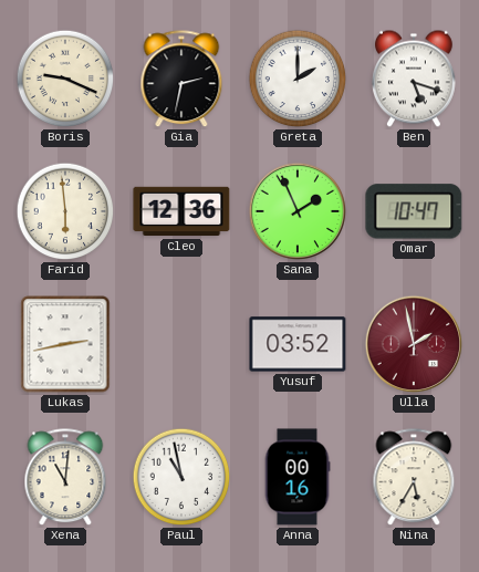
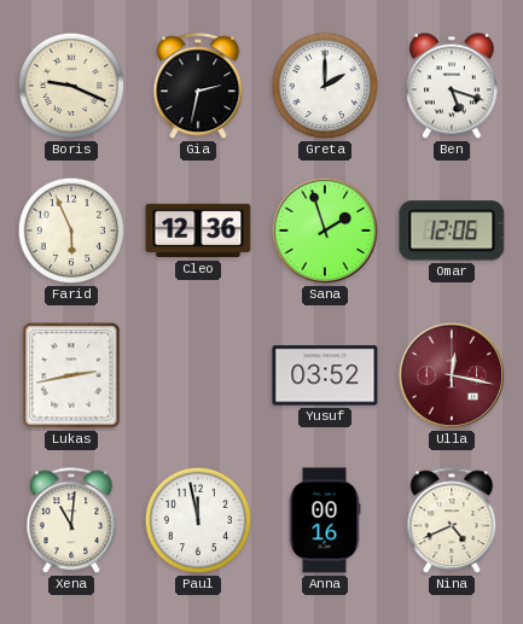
Farid: 5:59 -> 5:56 (71, 231)
Sana: 1:56 -> 1:57 (325, 231)
Omar: 10:47 -> 12:06 (452, 231)
Ulla: 1:58 -> 12:17 (452, 375)
Paul: 10:58 -> 11:58 (198, 520)
Nina: 5:35 -> 4:41 (452, 521)
